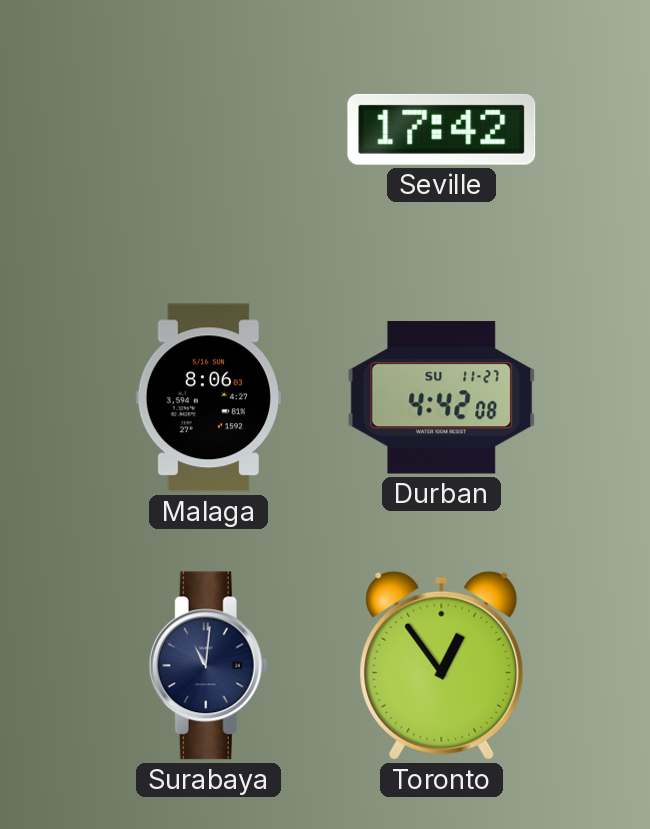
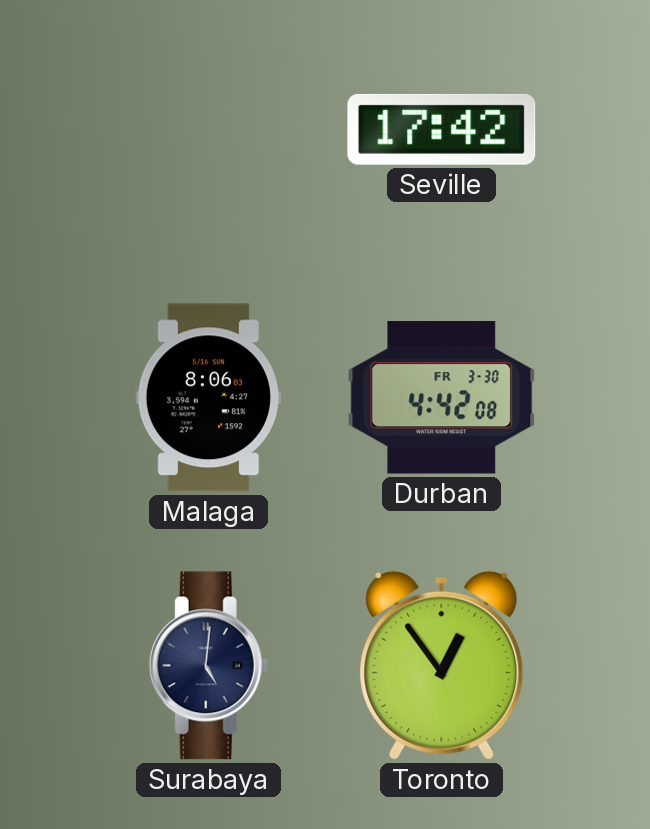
Durban date: SU 11-27 -> FR 3-30 (442, 398)
Surabaya: 11:01 -> 5:01 (208, 666)
